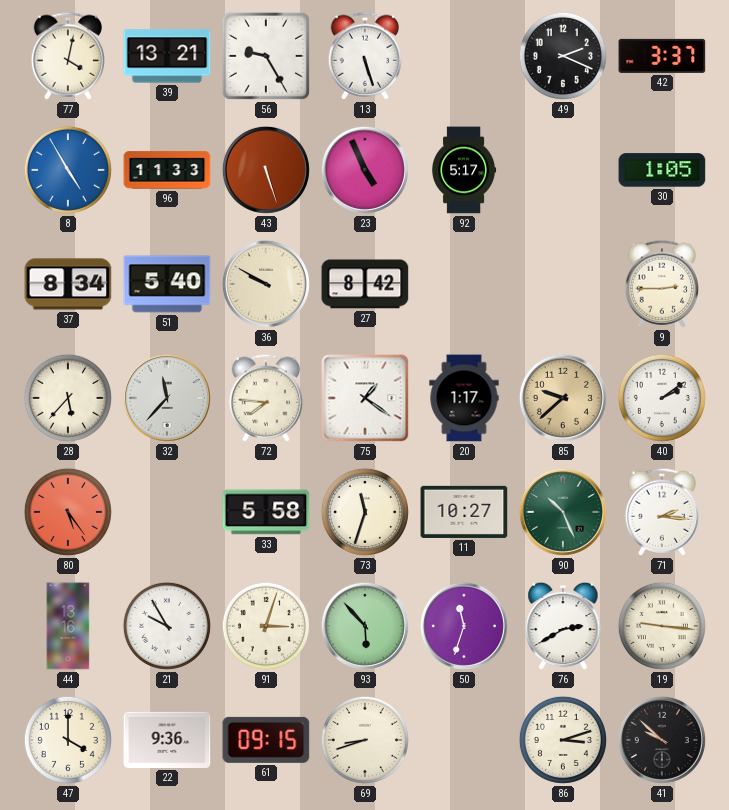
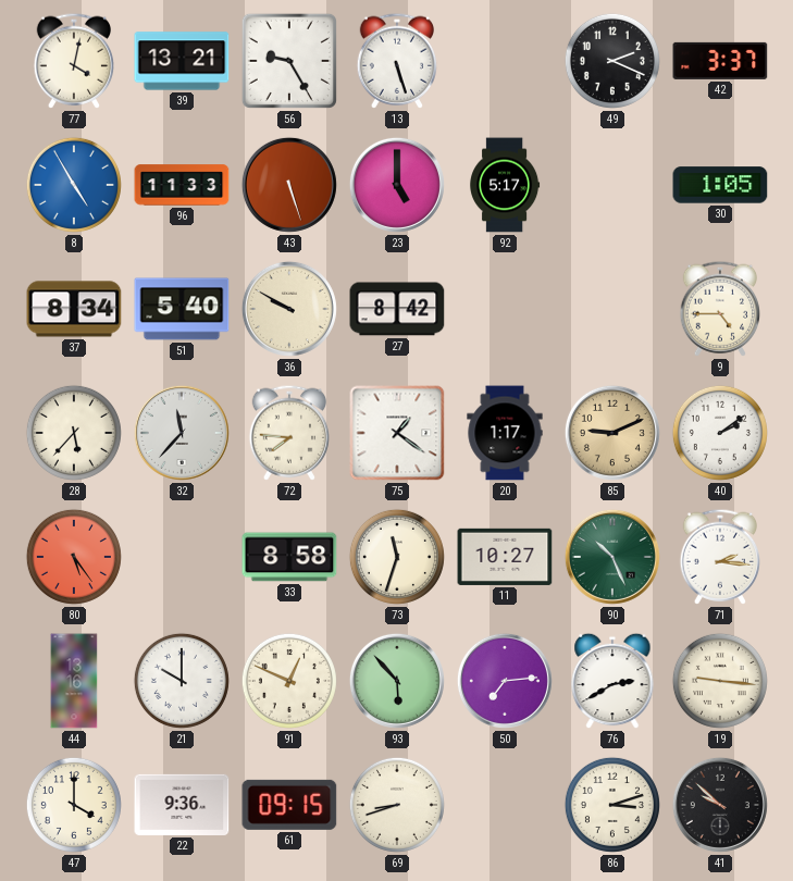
23: 4:56 -> 5:00 (397, 185)
9: 2:45 -> 4:45 (720, 309)
85: 9:38 -> 9:11 (612, 433)
33: 5:58 -> 8:58 (289, 557)
21: 9:55 -> 10:00 (182, 681)
91: 3:03 -> 12:49 (289, 681)
50: 11:33 -> 7:14 (505, 681)
